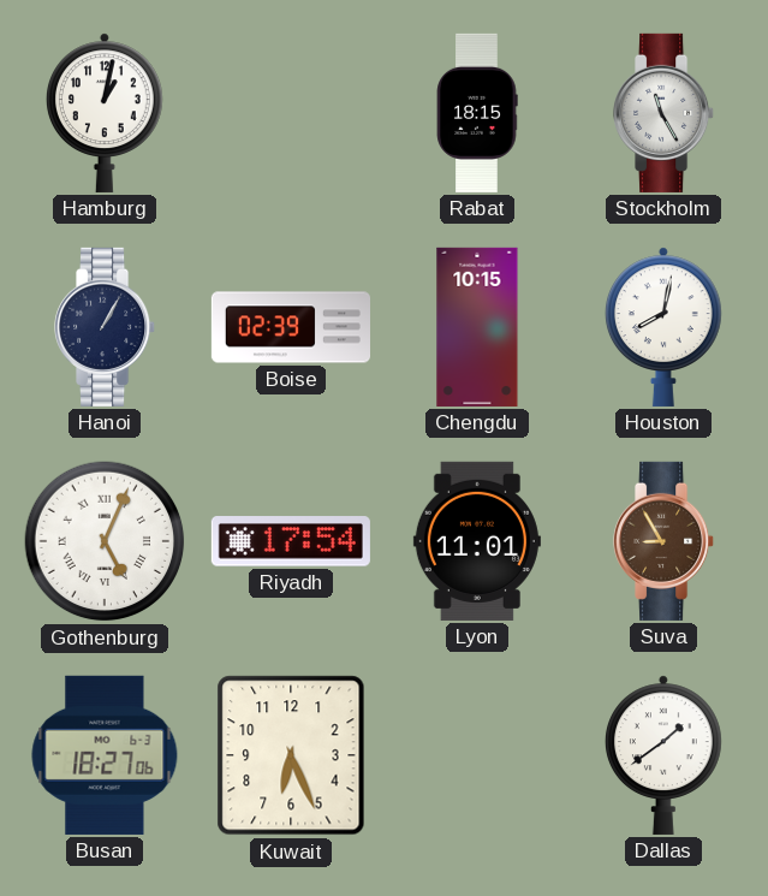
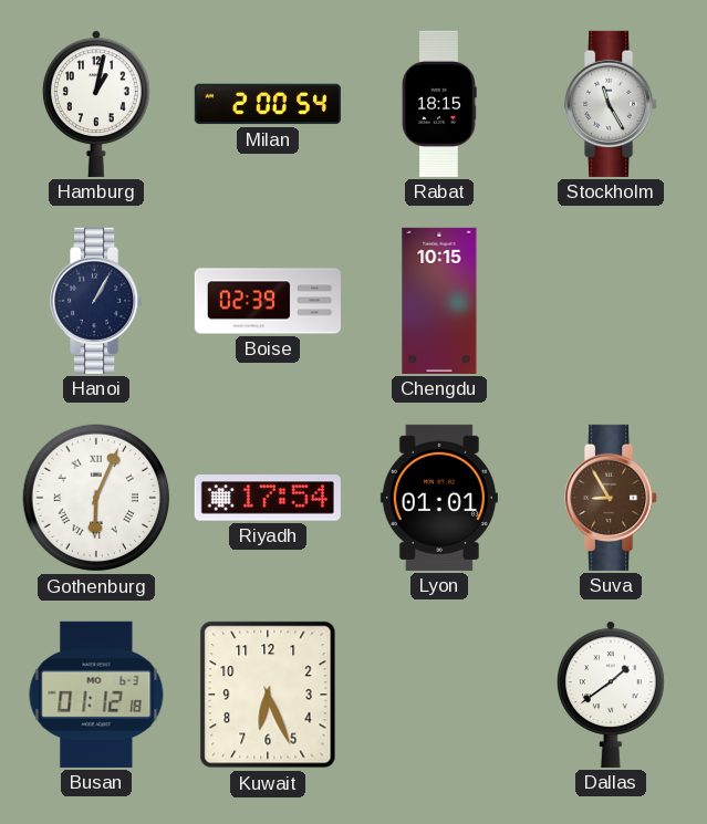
Milan: none -> 2:00 (268, 104)
Houston: 8:02 -> none (663, 327)
Gothenburg: 5:04 -> 6:04 (96, 498)
Lyon: 11:01 -> 01:01 (439, 498)
Busan: 18:27 -> 01:12 (96, 695)
